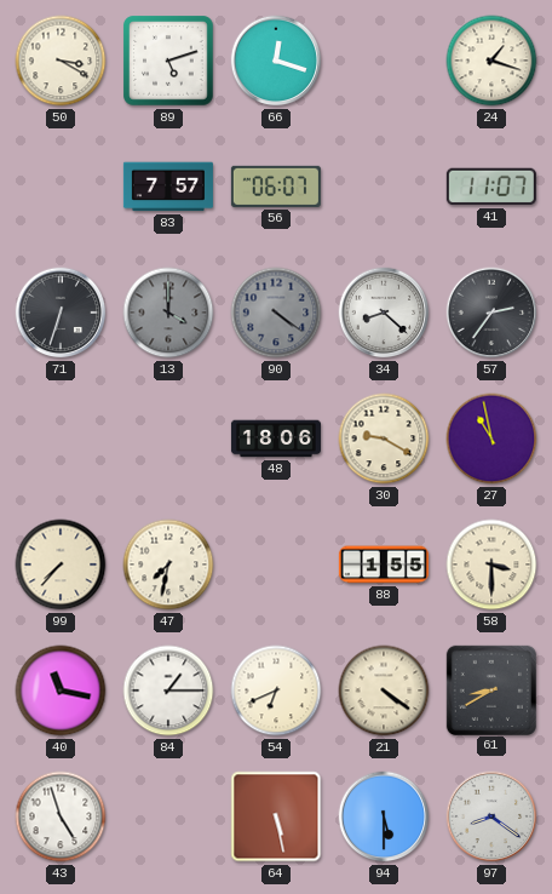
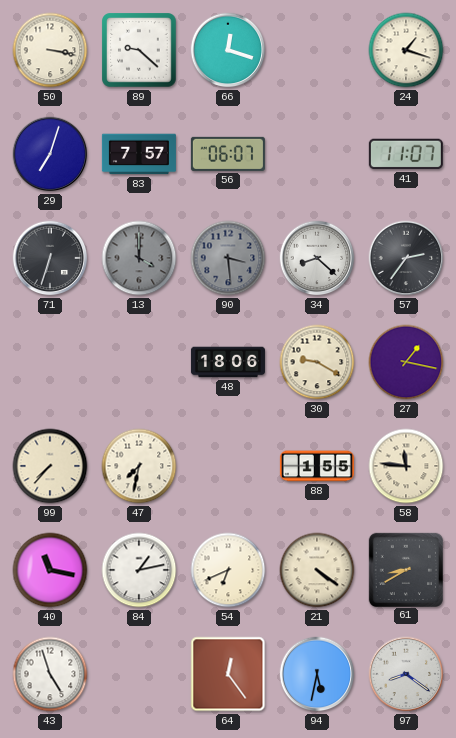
50: 3:20 -> 3:17 (50, 50)
89: 5:12 -> 9:22 (139, 50)
29: none -> 7:03 (50, 154)
90: 4:21 -> 3:29 (228, 258)
27: 10:58 -> 1:17 (406, 362)
58: 3:30 -> 11:46 (406, 466)
84: 1:15 -> 1:13 (139, 570)
64: 5:28 -> 12:24 (228, 674)
94: 5:30 -> 5:32 (317, 674)
